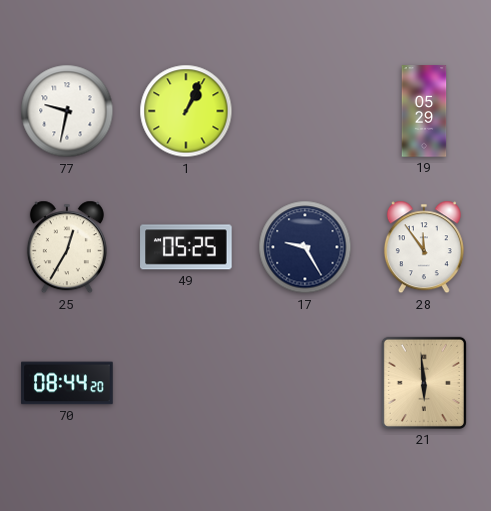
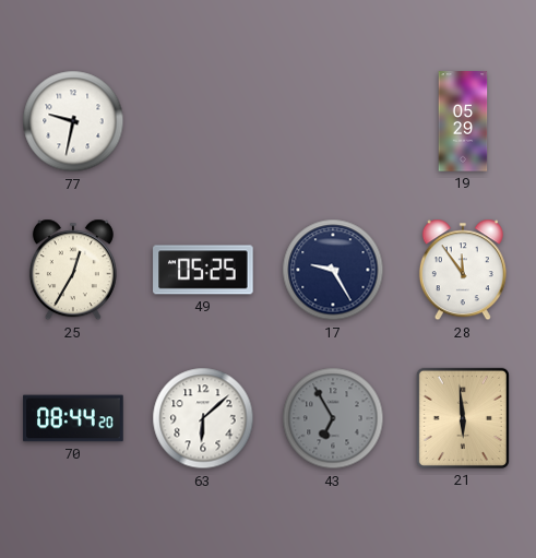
1: 1:04 -> none (186, 111)
63: none -> 6:08 (203, 418)
43: none -> 6:55 (333, 418)
